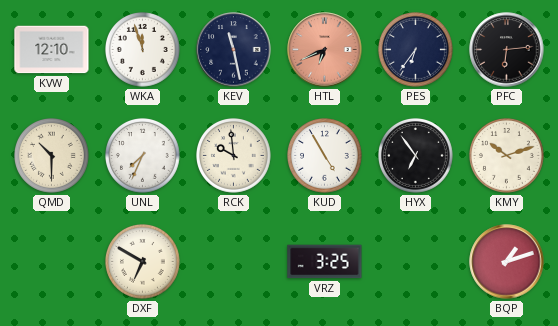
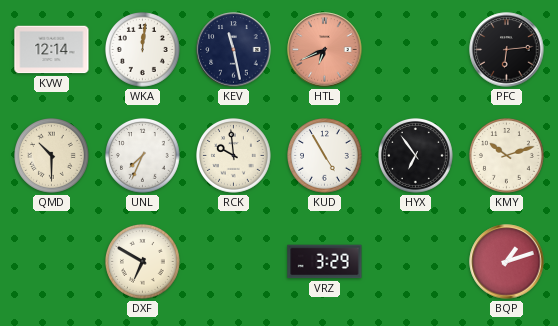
KVW: 12:10 -> 12:14 (52, 50)
WKA: 11:57 -> 12:01 (143, 50)
PES: 6:36 -> none (416, 50)
VRZ: 3:25 -> 3:29 (325, 262)
